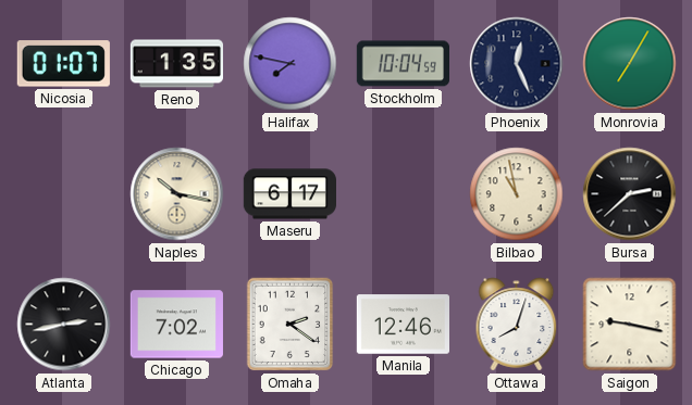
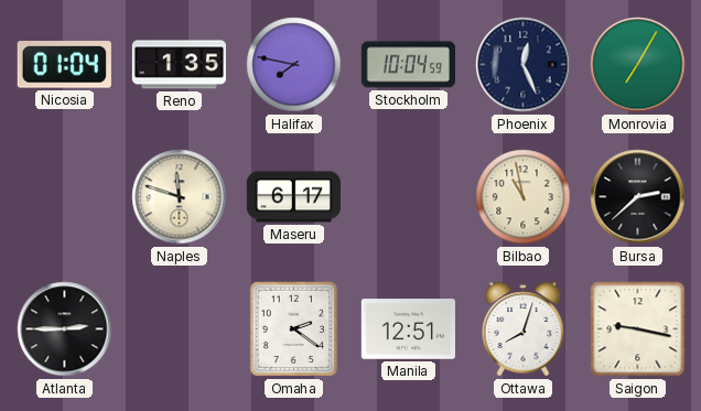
Nicosia: 01:07 -> 01:04 (64, 65)
Naples: 10:17 -> 11:48 (180, 197)
Atlanta: 2:43 -> 2:45 (65, 329)
Chicago: 7:02 -> none (176, 325)
Manila: 12:46 -> 12:51 (408, 329)
